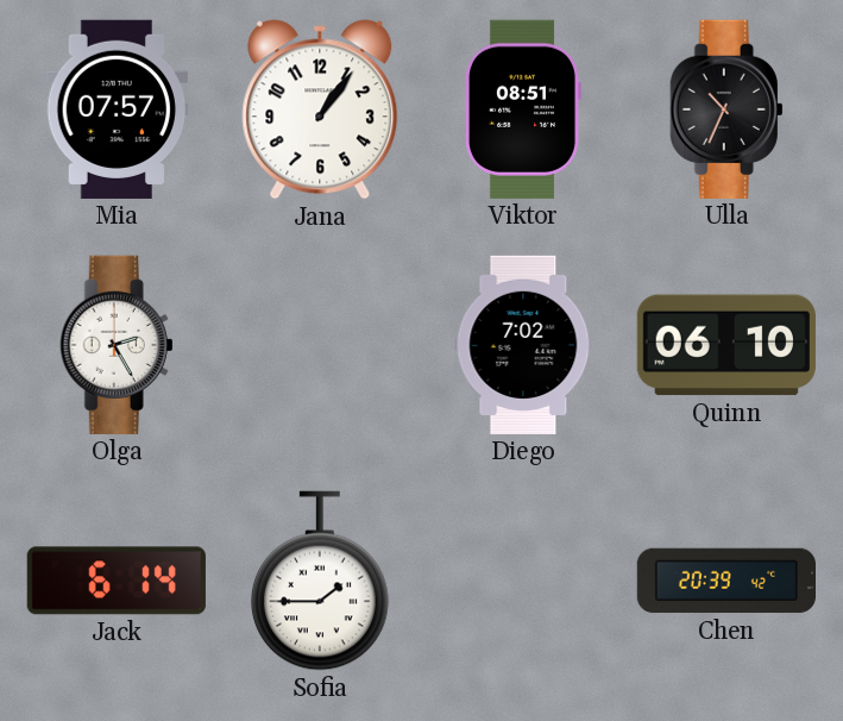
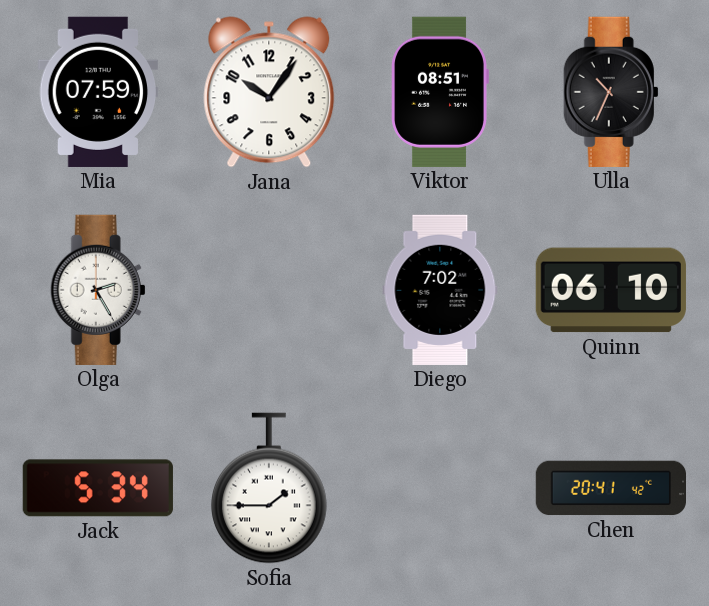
Mia: 07:57 -> 07:59 (98, 92)
Jana: 1:06 -> 10:06 (269, 92)
Jack: 6:14 -> 5:34 (98, 488)
Chen: 20:39 -> 20:41 (610, 488)
